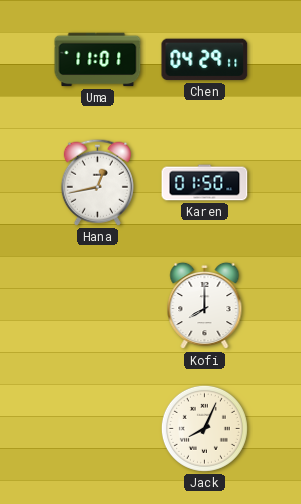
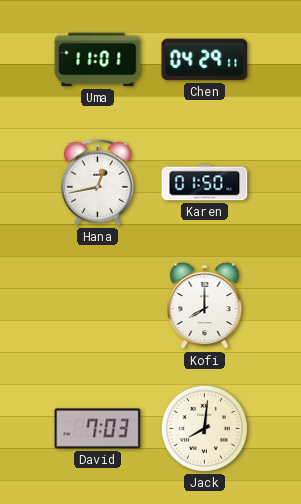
David: none -> 7:03 (98, 429)
Jack: 8:04 -> 8:01 (204, 428)
